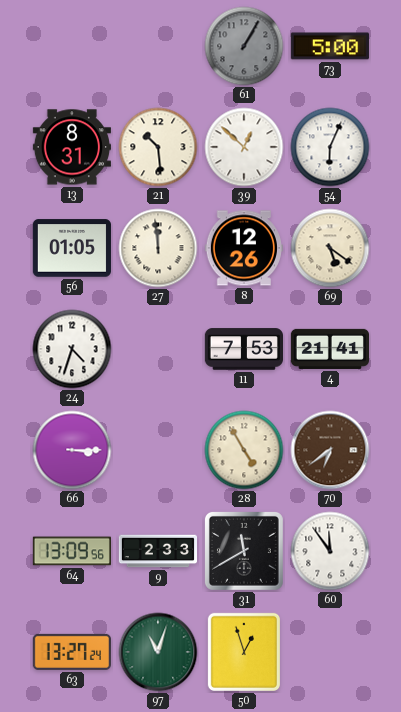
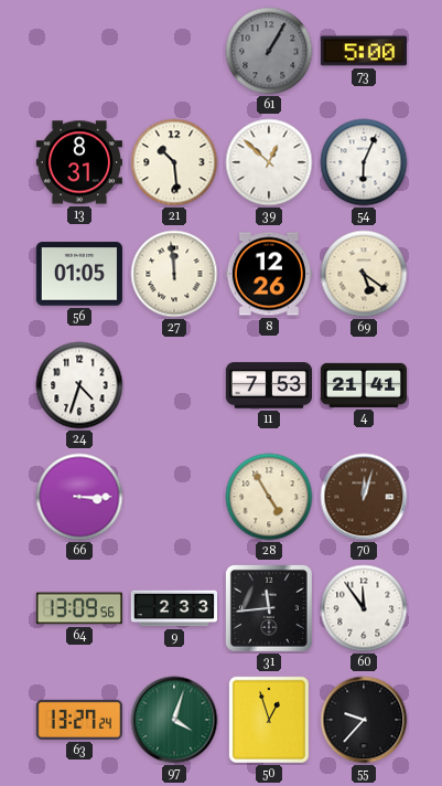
70: 6:39 -> 12:03 (364, 497)
31: 11:40 -> 11:44 (269, 608)
97: 11:03 -> 4:03 (174, 720)
55: none -> 9:37 (364, 720)
